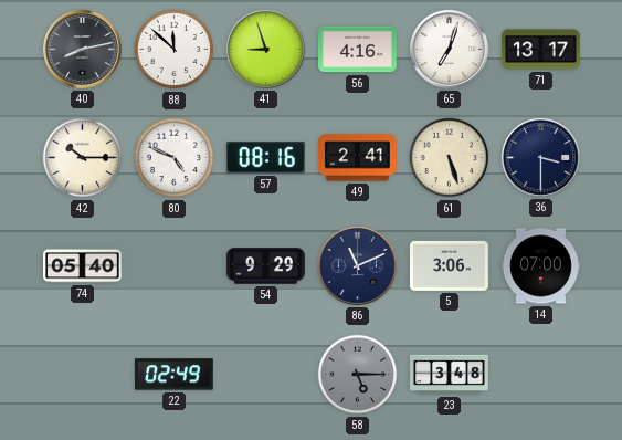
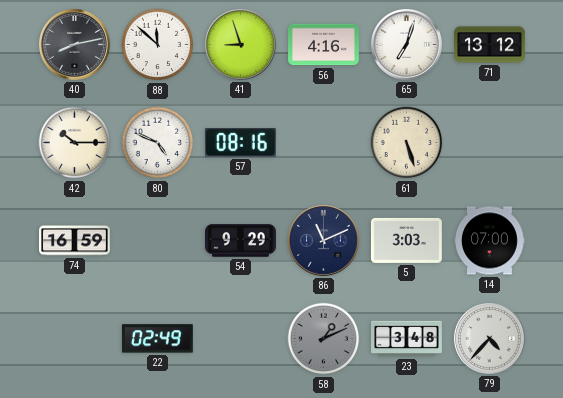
71: 13:17 -> 13:12 (490, 45)
49: 2:41 -> none (357, 158)
36: 3:30 -> none (540, 157)
74: 05:40 -> 16:59 (75, 241)
5: 3:06 -> 3:03 (406, 240)
58: 5:15 -> 1:11 (324, 339)
79: none -> 4:37 (489, 338)
